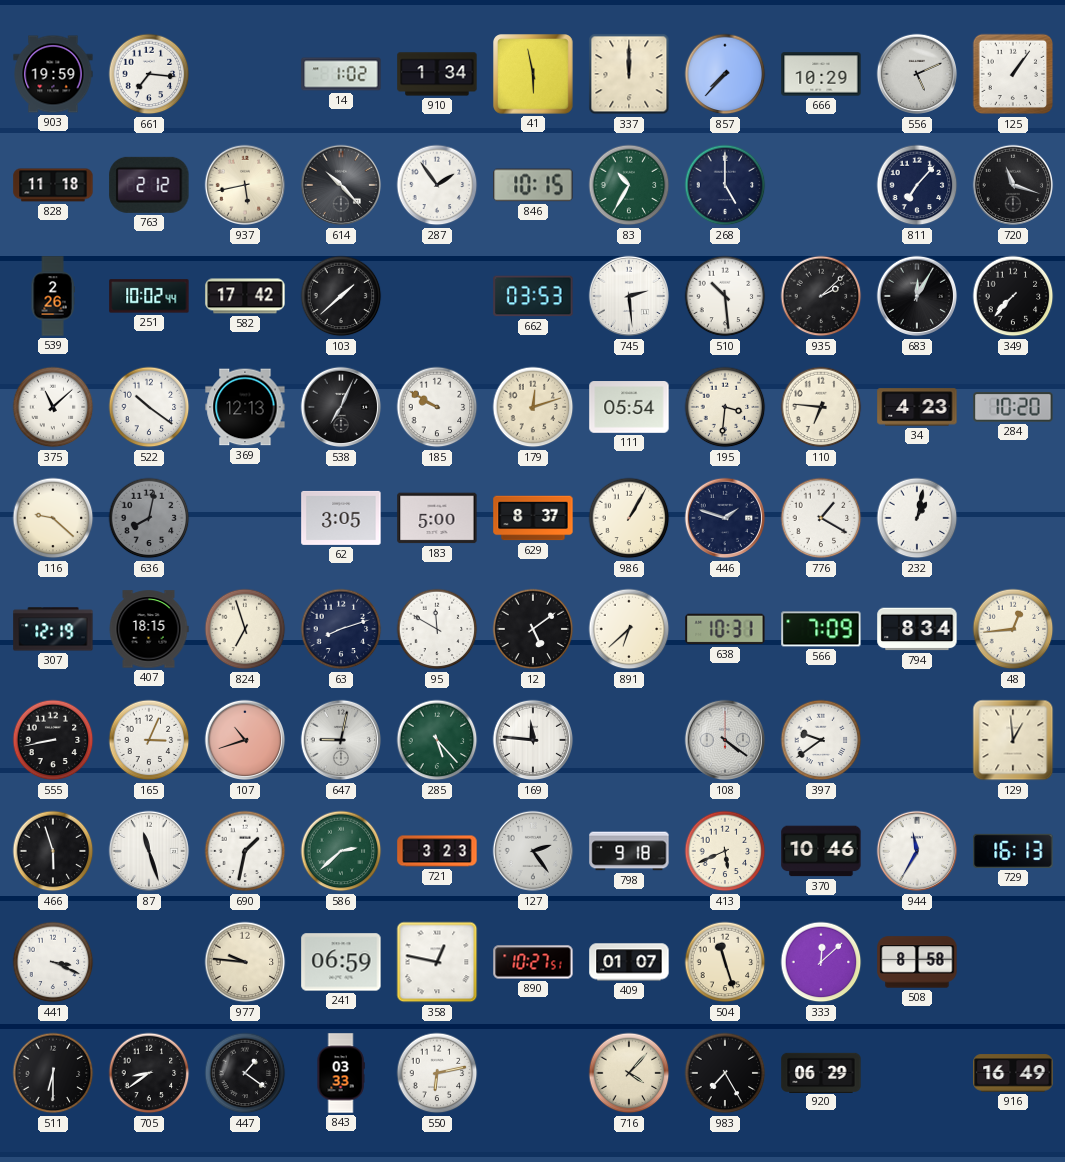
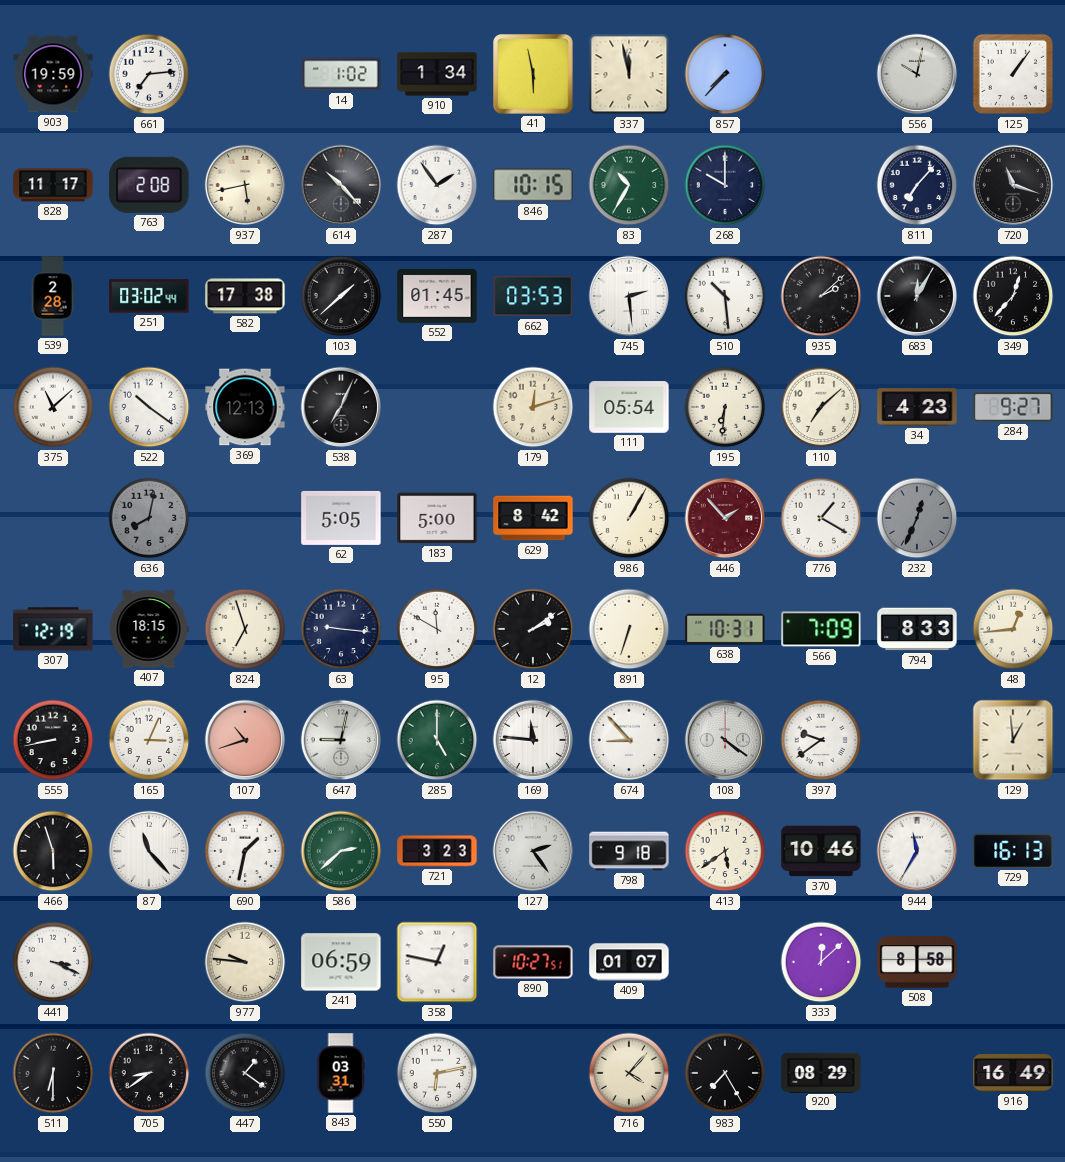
661: 7:16 -> 7:14 (149, 74)
337: 12:00 -> 11:58 (629, 74)
666: 10:29 -> none (821, 74)
556: 5:11 -> 10:02 (917, 74)
828: 11:18 -> 11:17 (53, 185)
763: 2:12 -> 2:08 (149, 185)
268: 5:00 -> 10:00 (725, 185)
539: 2:26 -> 2:28 (53, 296)
251: 10:02 -> 03:02 (149, 296)
582: 17:42 -> 17:38 (245, 296)
552: none -> 01:45 (437, 296)
349: 7:37 -> 12:37 (1013, 296)
185: 9:50 -> none (437, 407)
195: 3:31 -> 6:31 (725, 407)
110: 6:46 -> 7:08 (821, 407)
284: 10:20 -> 9:27 (1013, 407)
116: 9:22 -> none (53, 518)
62: 3:05 -> 5:05 (341, 518)
629: 8:37 -> 8:42 (533, 518)
446: 1:48 -> 1:53 (725, 518)
446 dial: navy -> burgundy (725, 518)
232: 1:02 -> 12:34 (917, 518)
232 dial: white -> grey (917, 518)
63: 8:12 -> 9:16 (341, 629)
12: 5:09 -> 2:09 (533, 629)
891: 6:38 -> 6:33 (629, 629)
794: 8:34 -> 8:33 (917, 629)
285: 5:23 -> 5:00 (437, 740)
674: none -> 8:53 (629, 740)
87: 11:27 -> 11:23 (149, 851)
413: 5:41 -> 5:39 (725, 851)
504: 11:27 -> none (725, 962)
843: 03:33 -> 03:31 (341, 1073)
920: 06:29 -> 08:29 (821, 1072)
